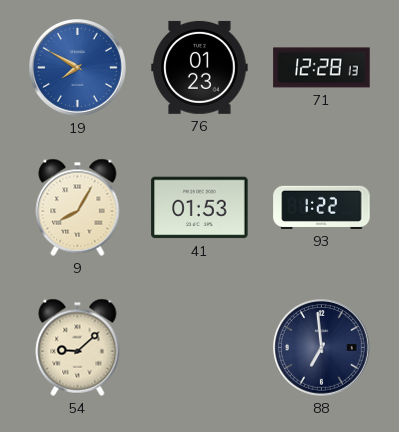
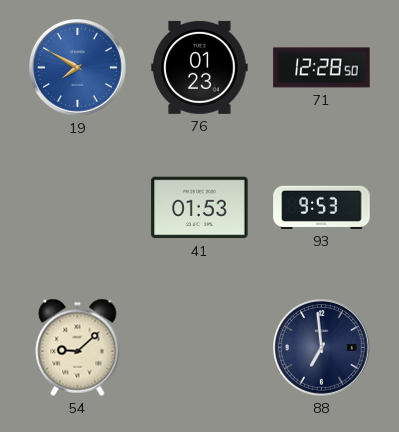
71: 12:28:13 -> 12:28:50 (322, 68)
9: 8:05 -> none (78, 207)
93: 1:22 -> 9:53 (322, 207)
